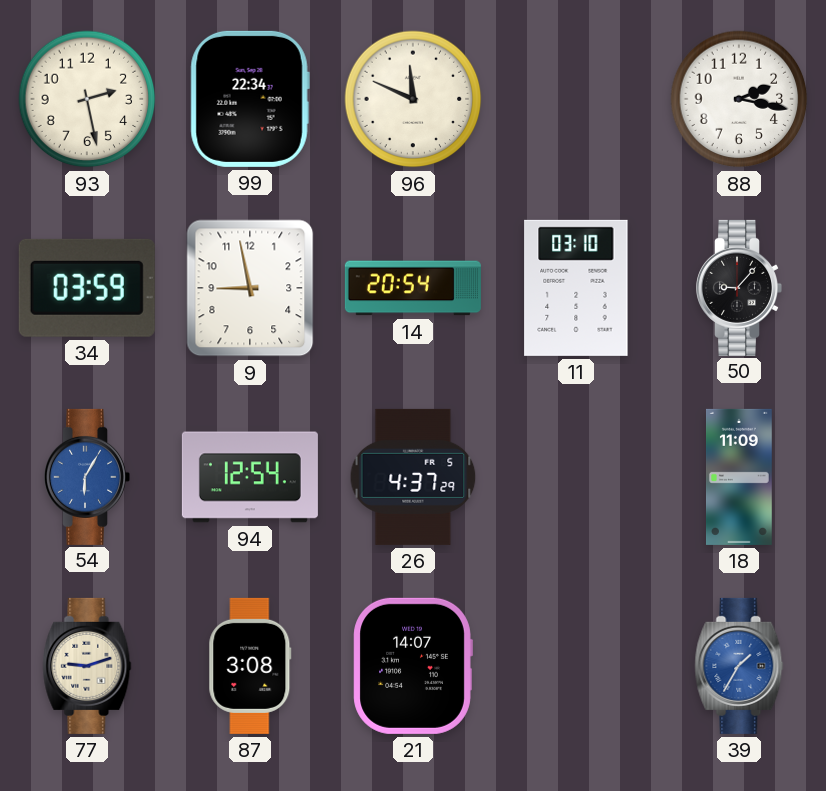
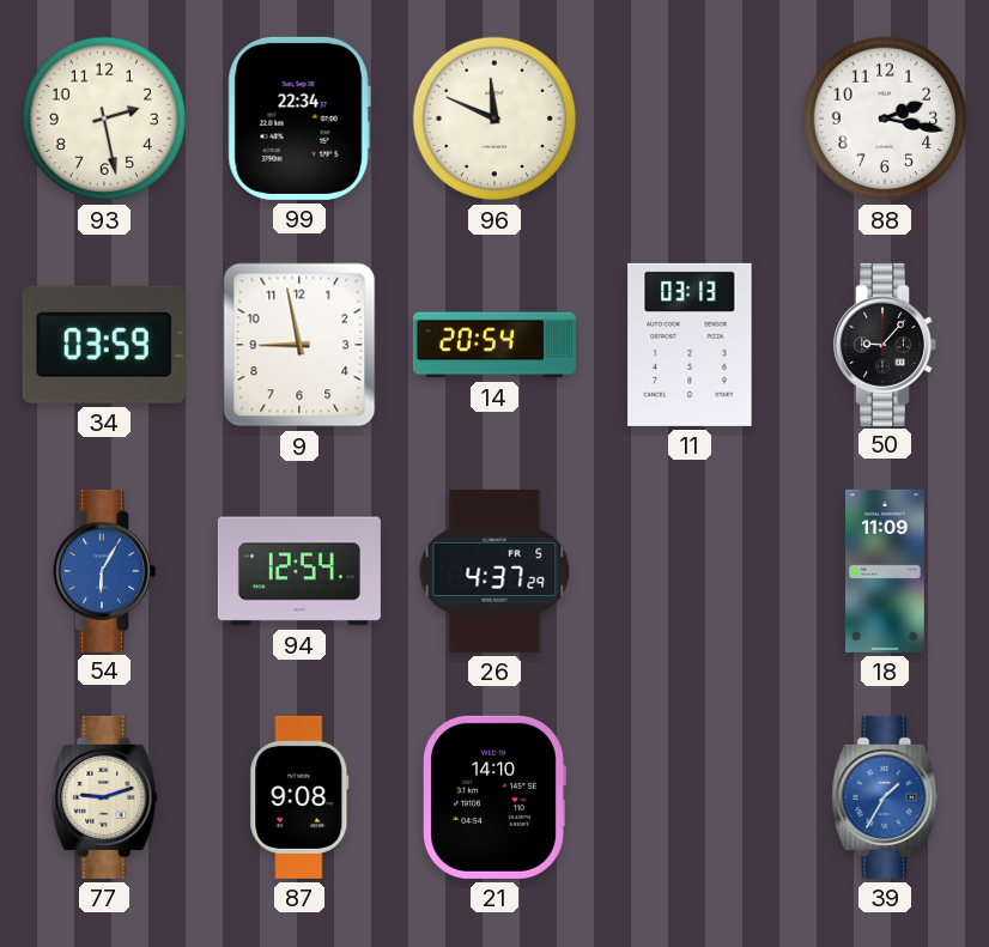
11: 03:10 -> 03:13 (690, 345)
87: 3:08 -> 9:08 (299, 797)
21: 14:07 -> 14:10 (494, 797)
